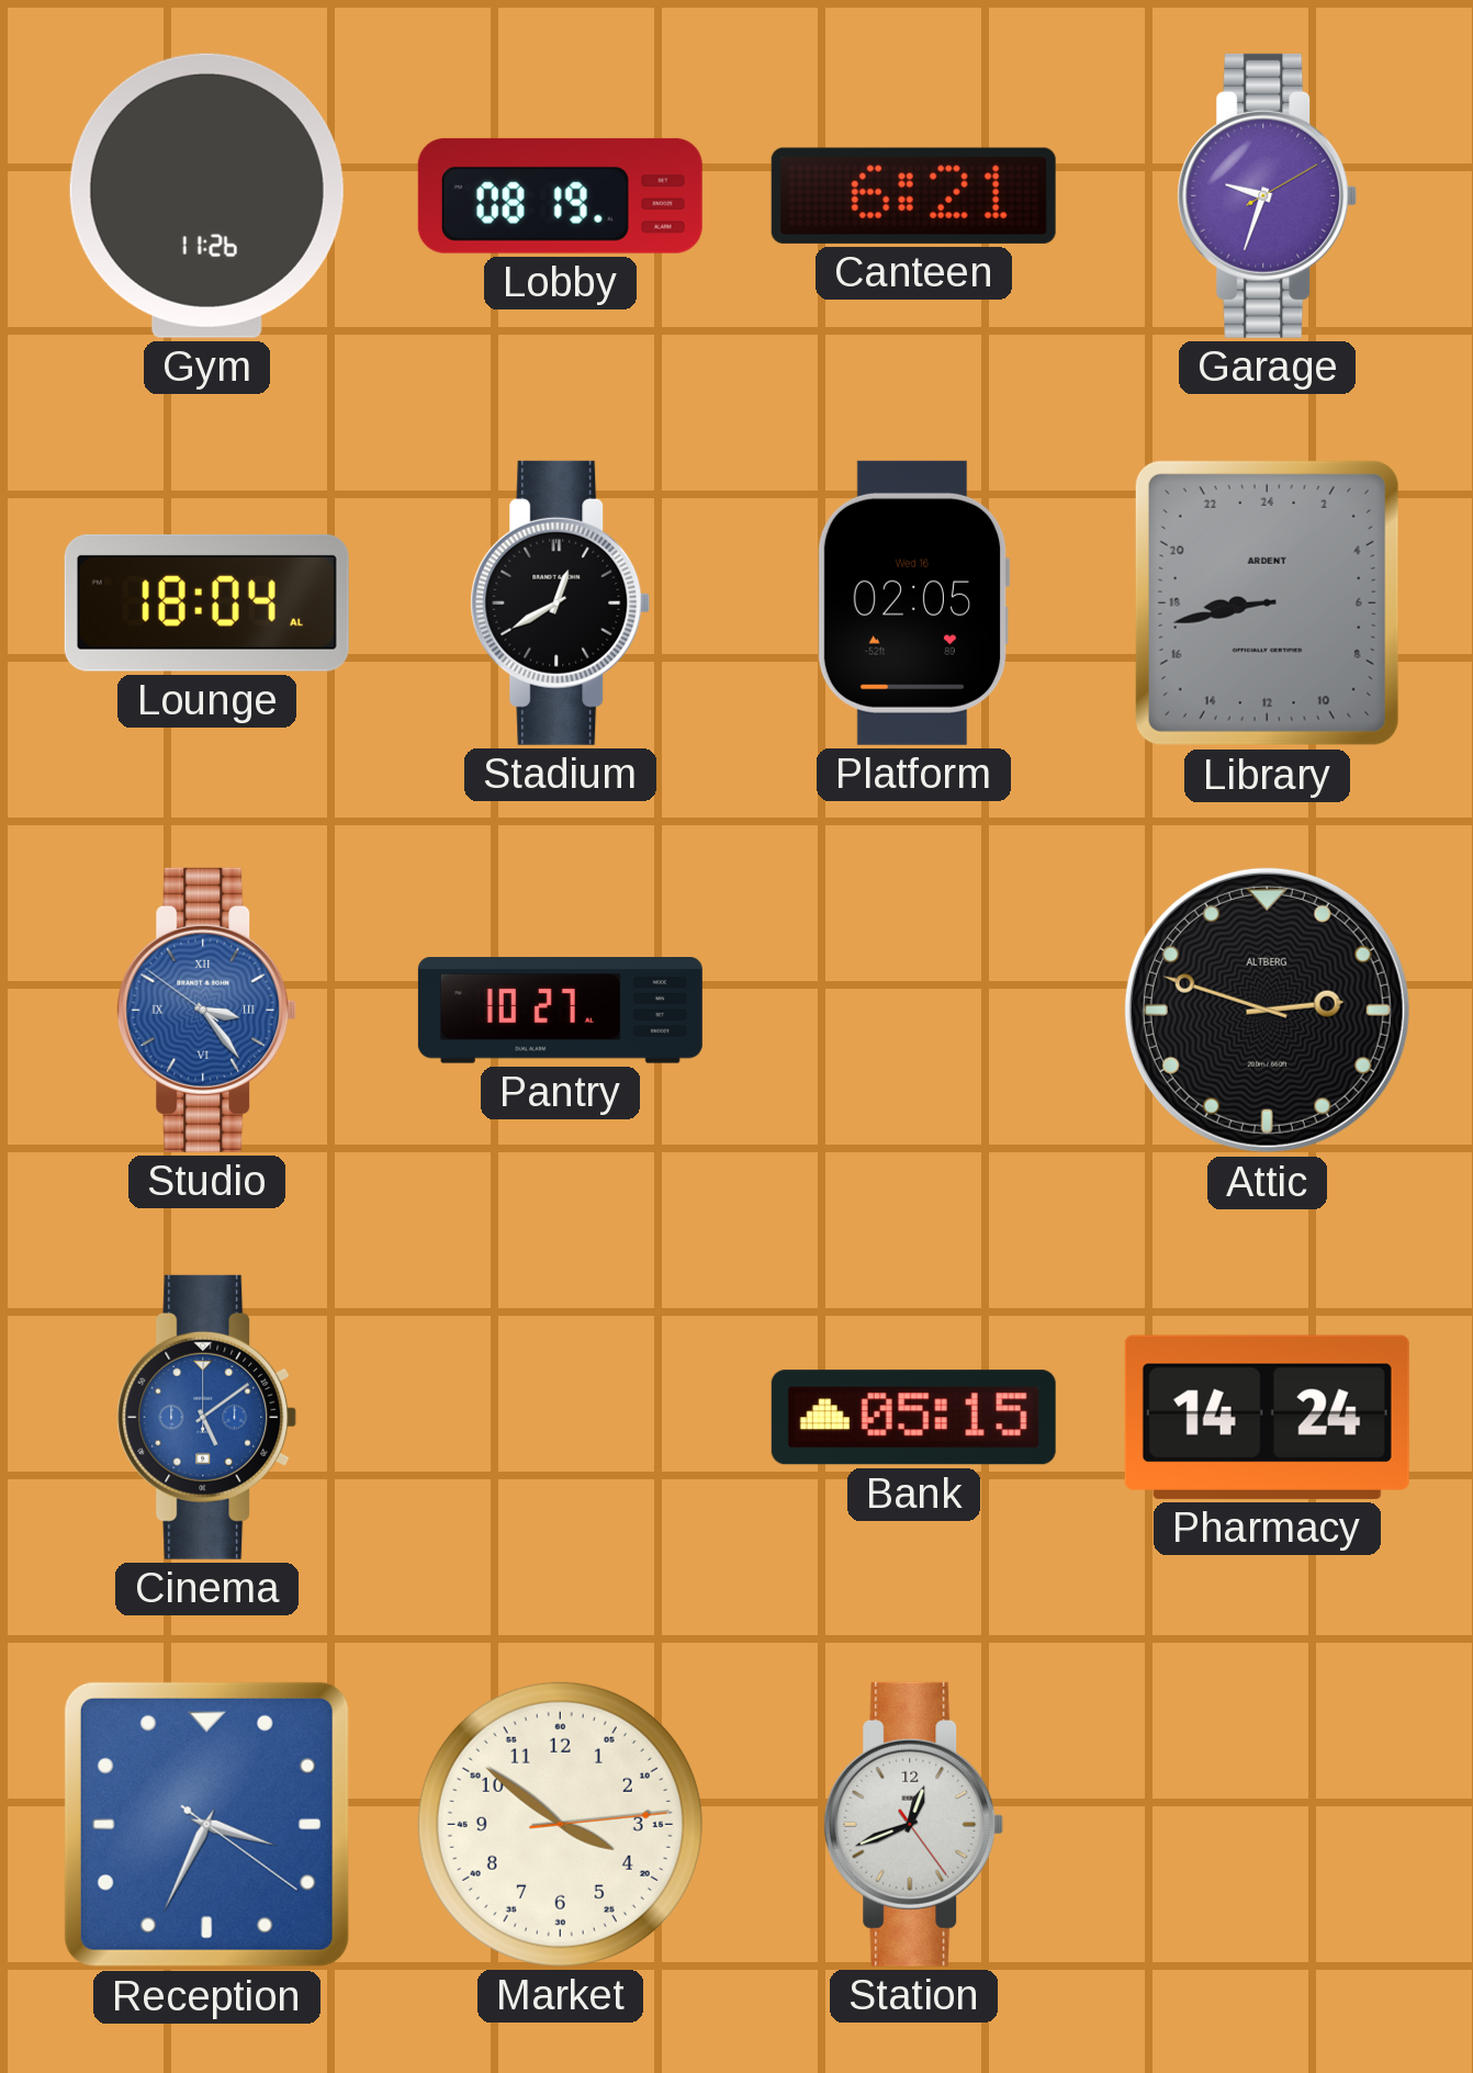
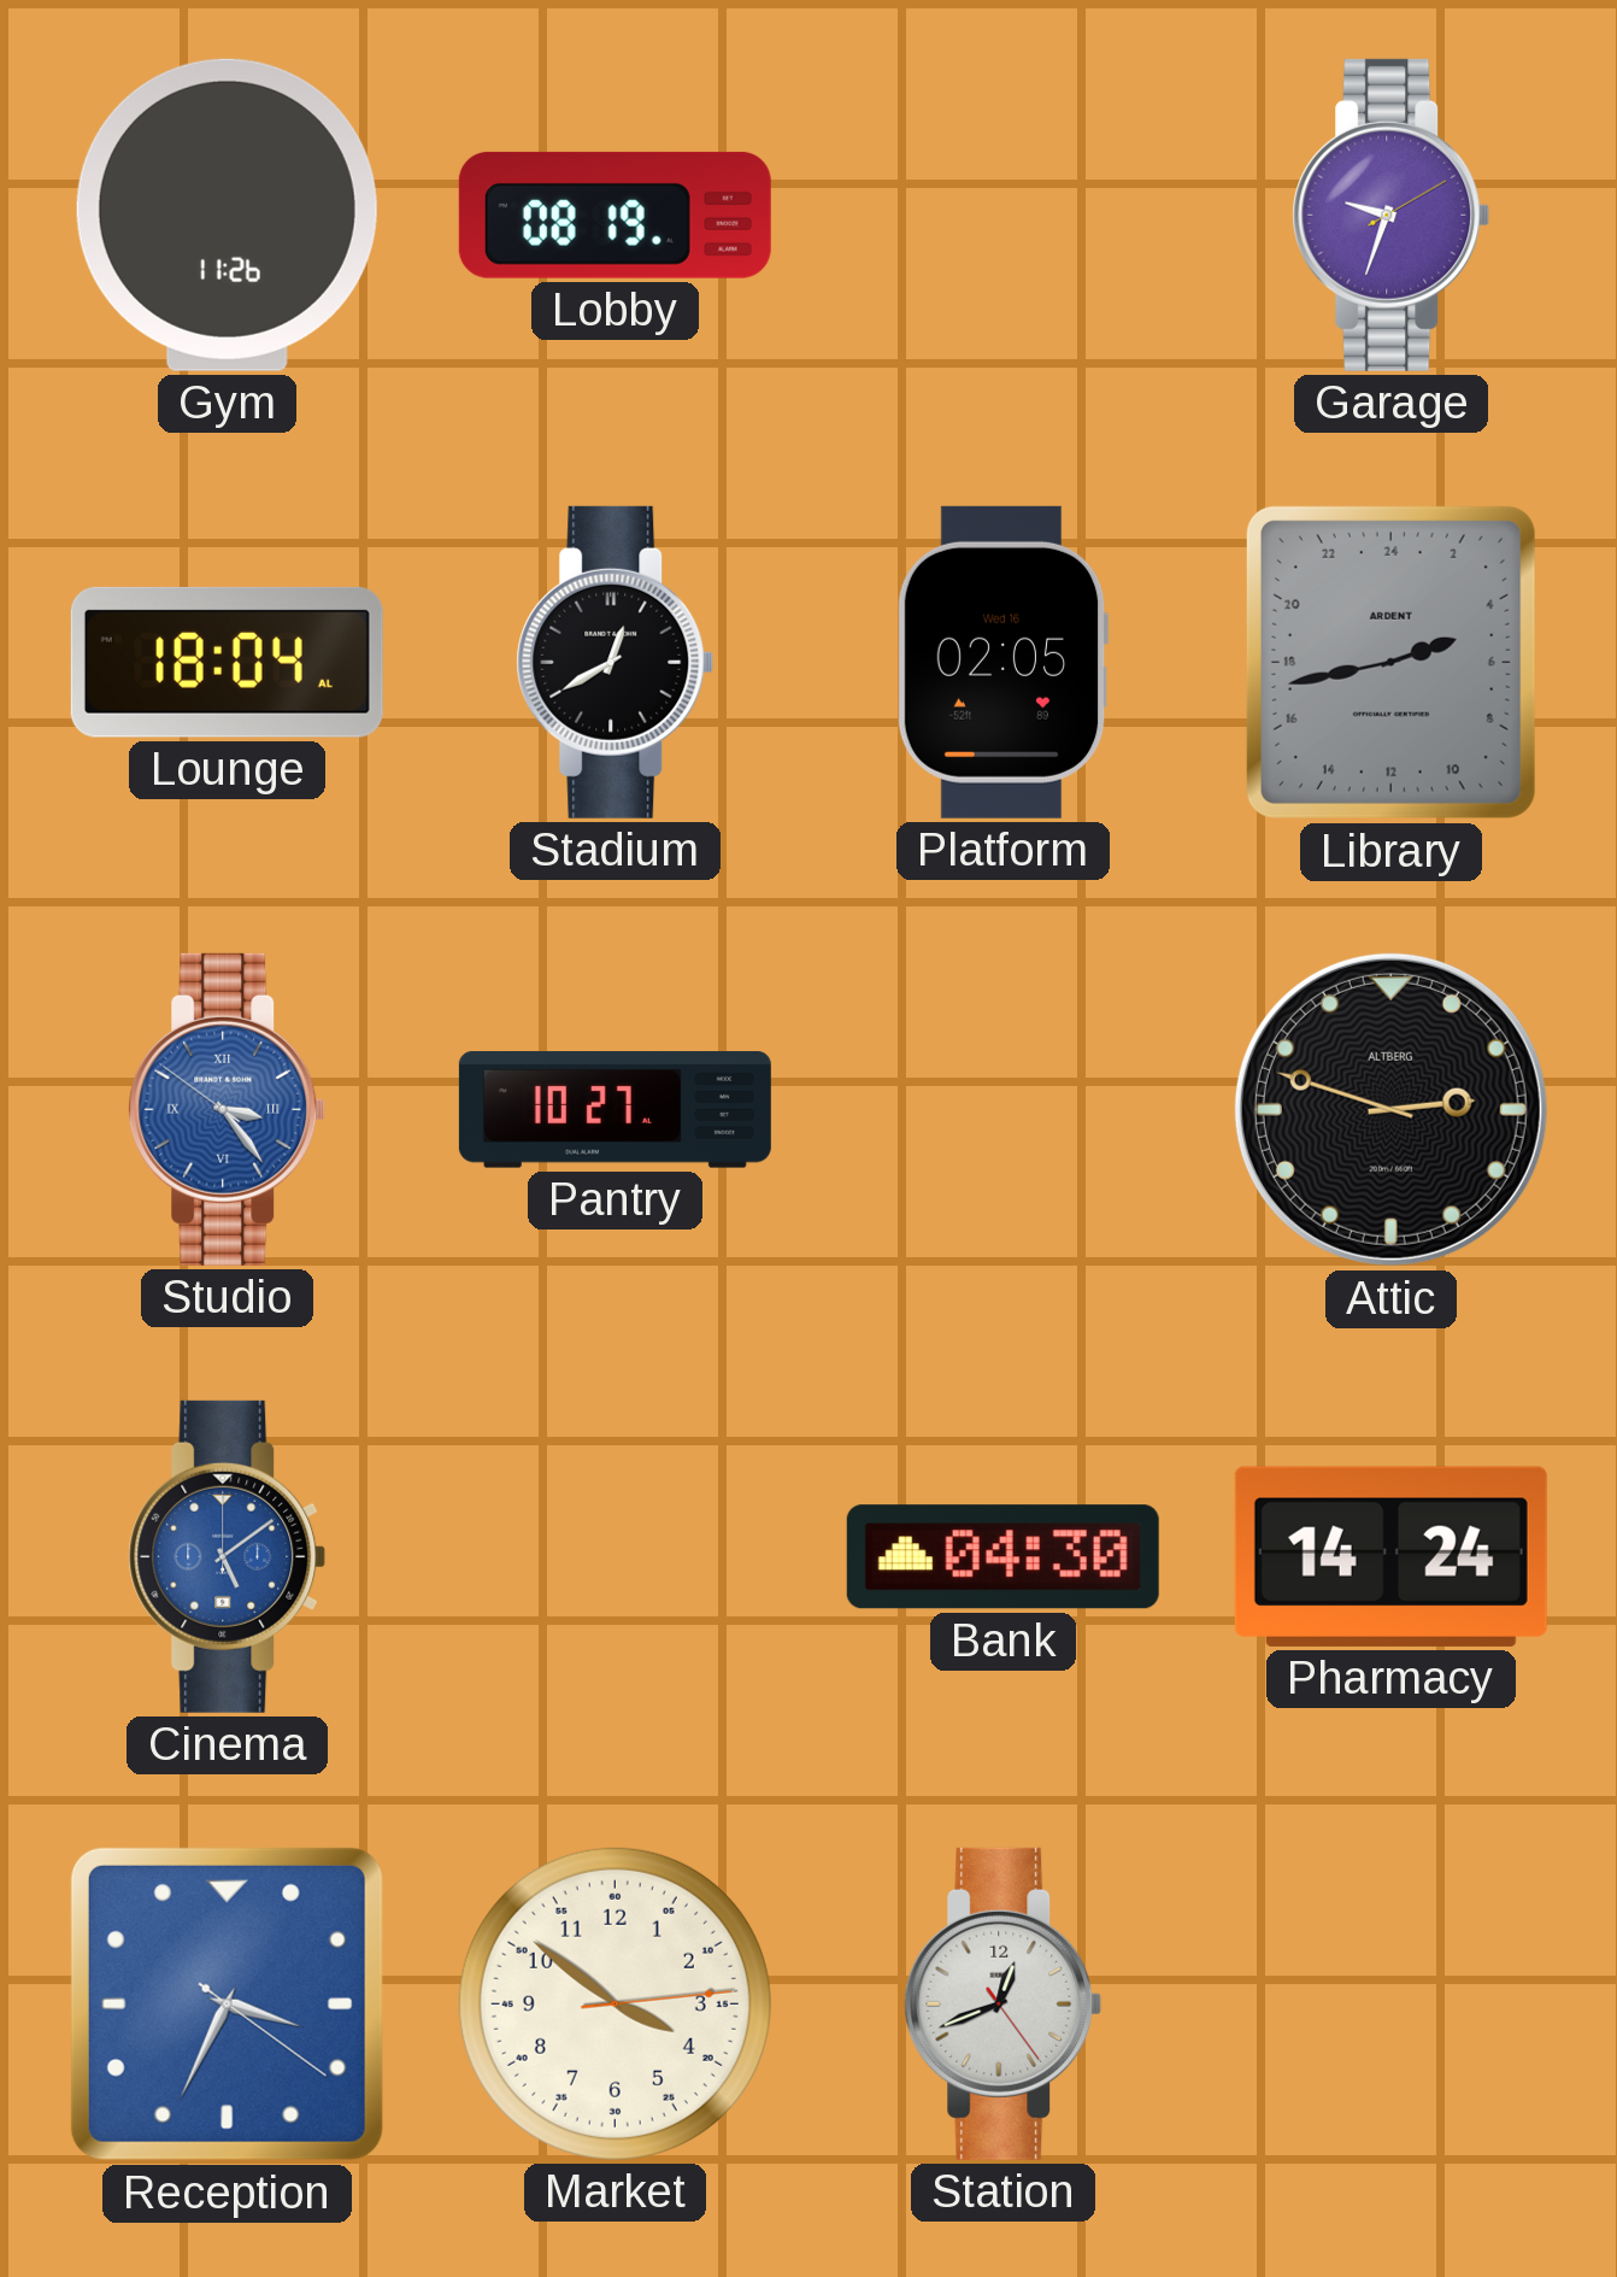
Canteen: 6:21 -> none (913, 195)
Library: 17:43 -> 4:43 (1390, 662)
Bank: 05:15 -> 04:30 (1002, 1557)
